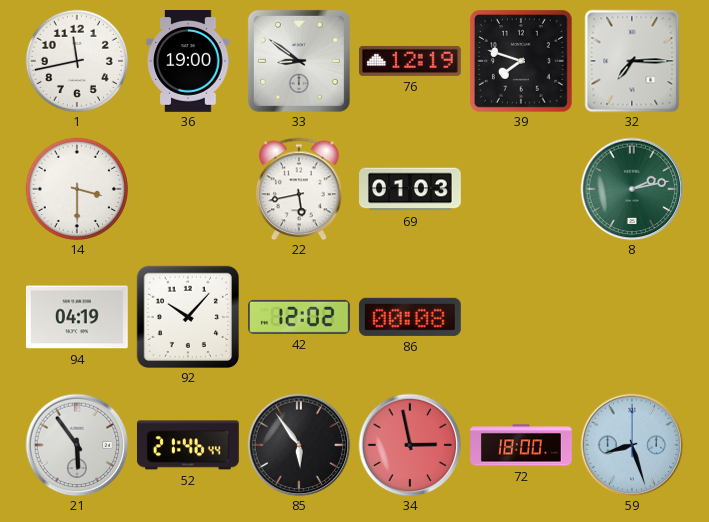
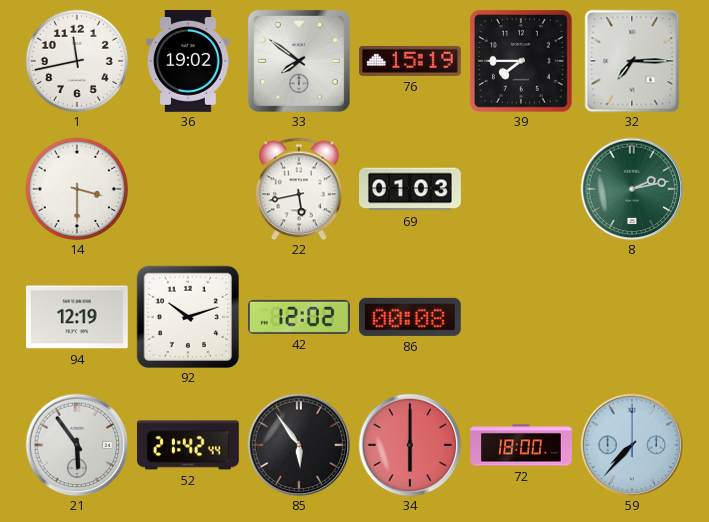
36: 19:00 -> 19:02 (188, 62)
33: 8:51 -> 7:51 (299, 61)
76: 12:19 -> 15:19 (411, 61)
39: 7:48 -> 7:45 (521, 61)
94: 04:19 -> 12:19 (77, 317)
92: 10:07 -> 10:12 (187, 316)
52: 21:46 -> 21:42 (188, 445)
34: 2:58 -> 6:00 (410, 445)
59: 8:27 -> 7:37 (632, 445)
